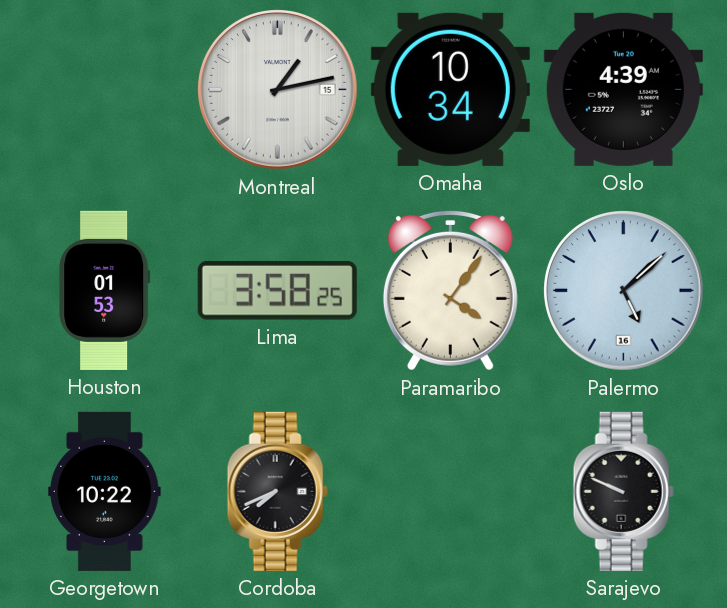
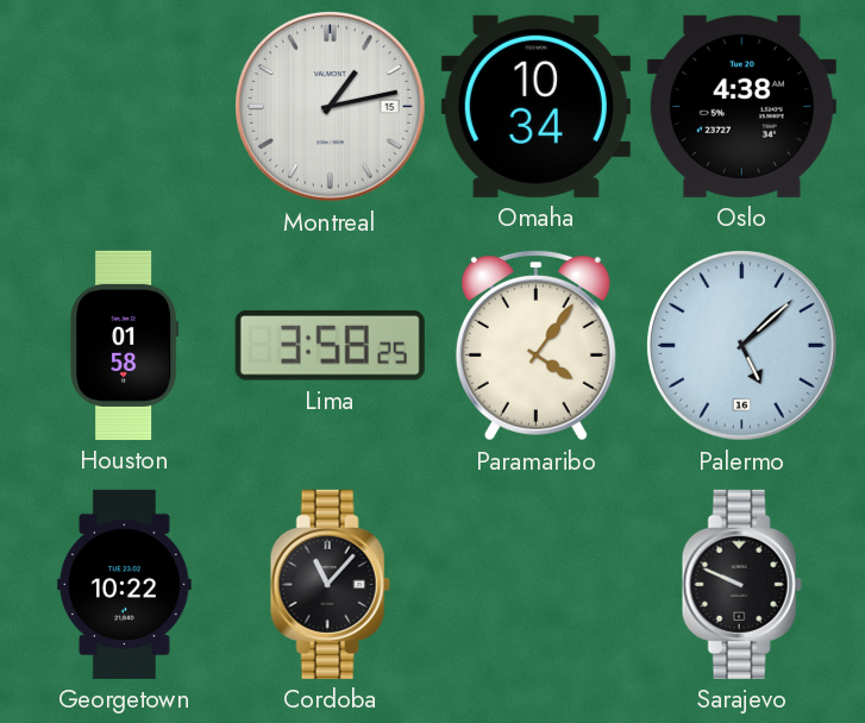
Oslo: 4:39 -> 4:38 (741, 106)
Houston: 01:53 -> 01:58 (125, 345)
Cordoba: 7:41 -> 11:07 (330, 584)
